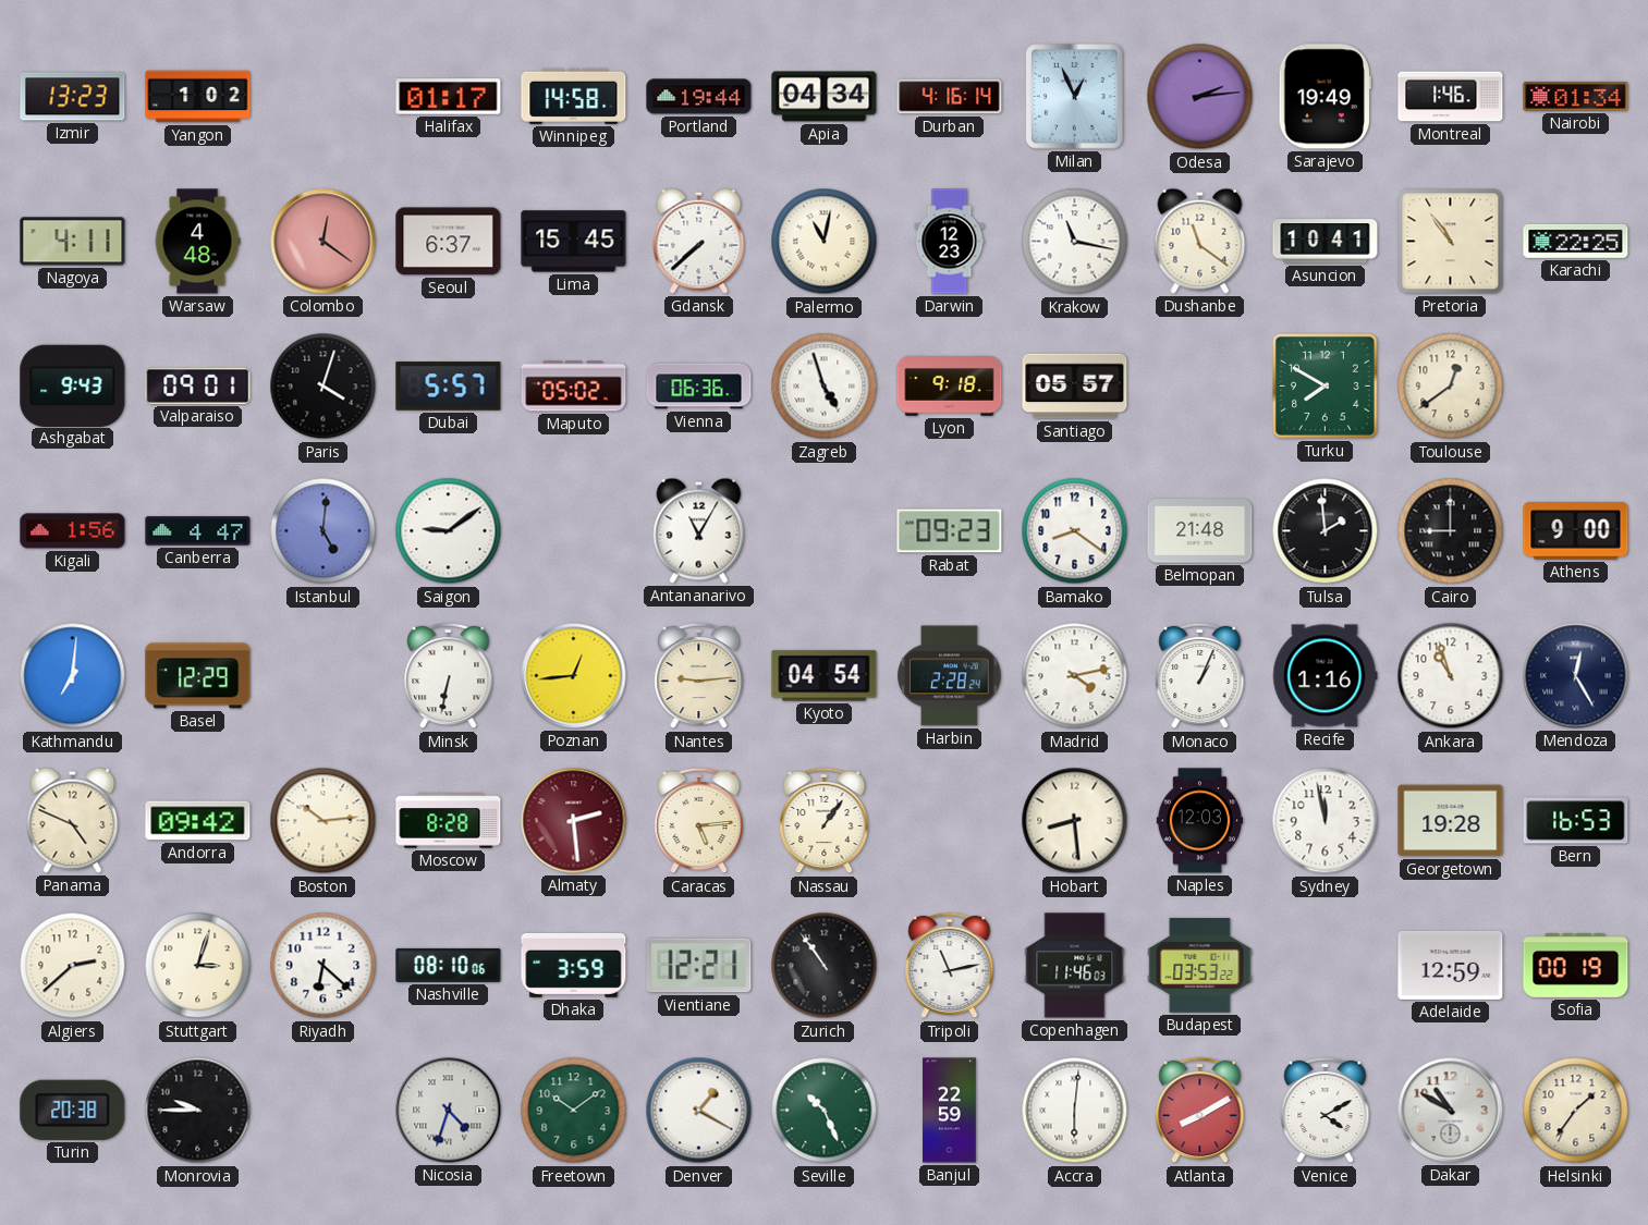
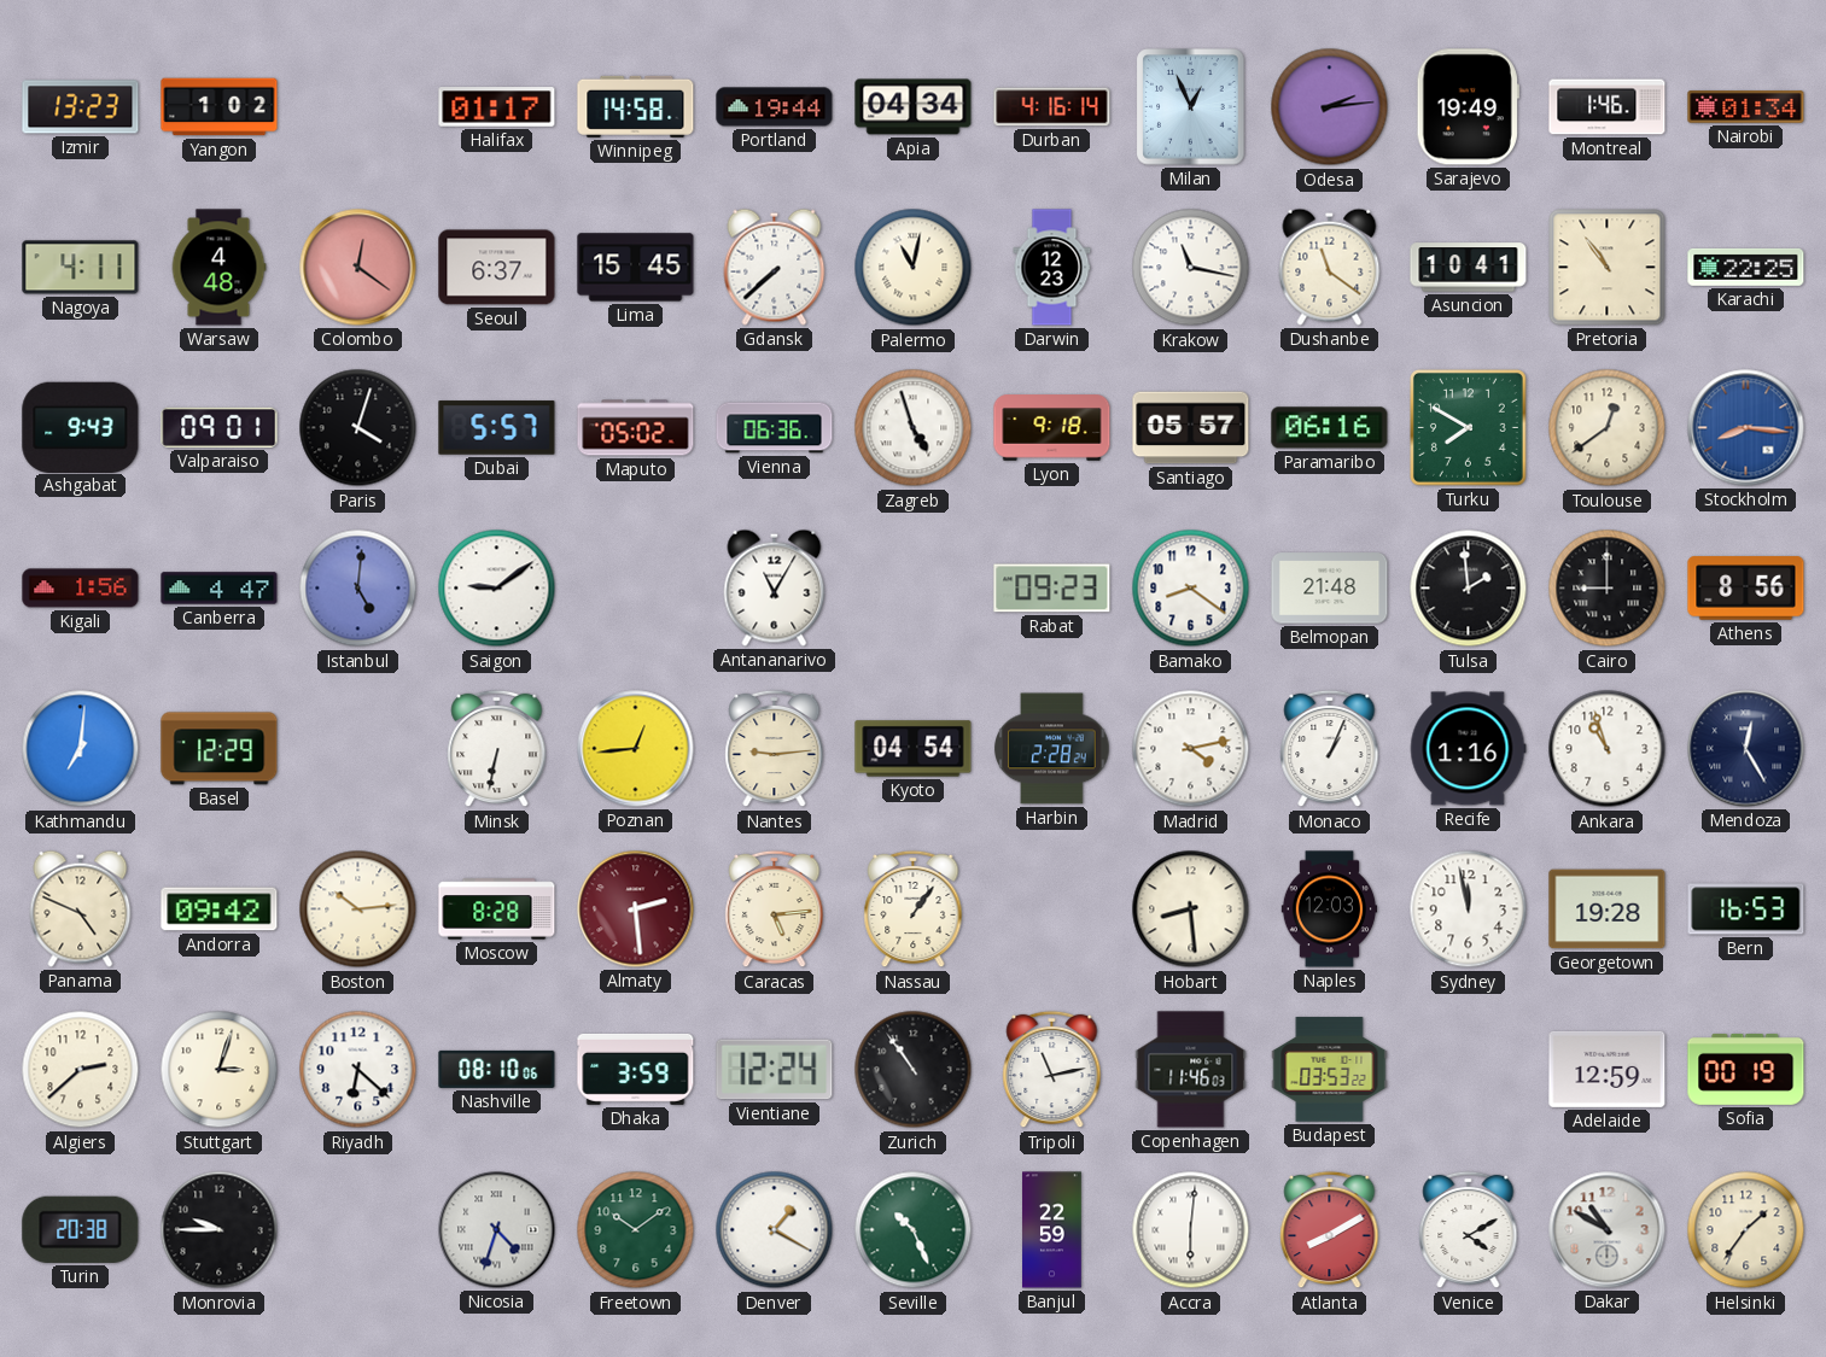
Paramaribo: none -> 06:16 (1330, 428)
Stockholm: none -> 8:16 (1746, 428)
Athens: 9:00 -> 8:56 (1746, 589)
Vientiane: 12:21 -> 12:24 (775, 1070)
